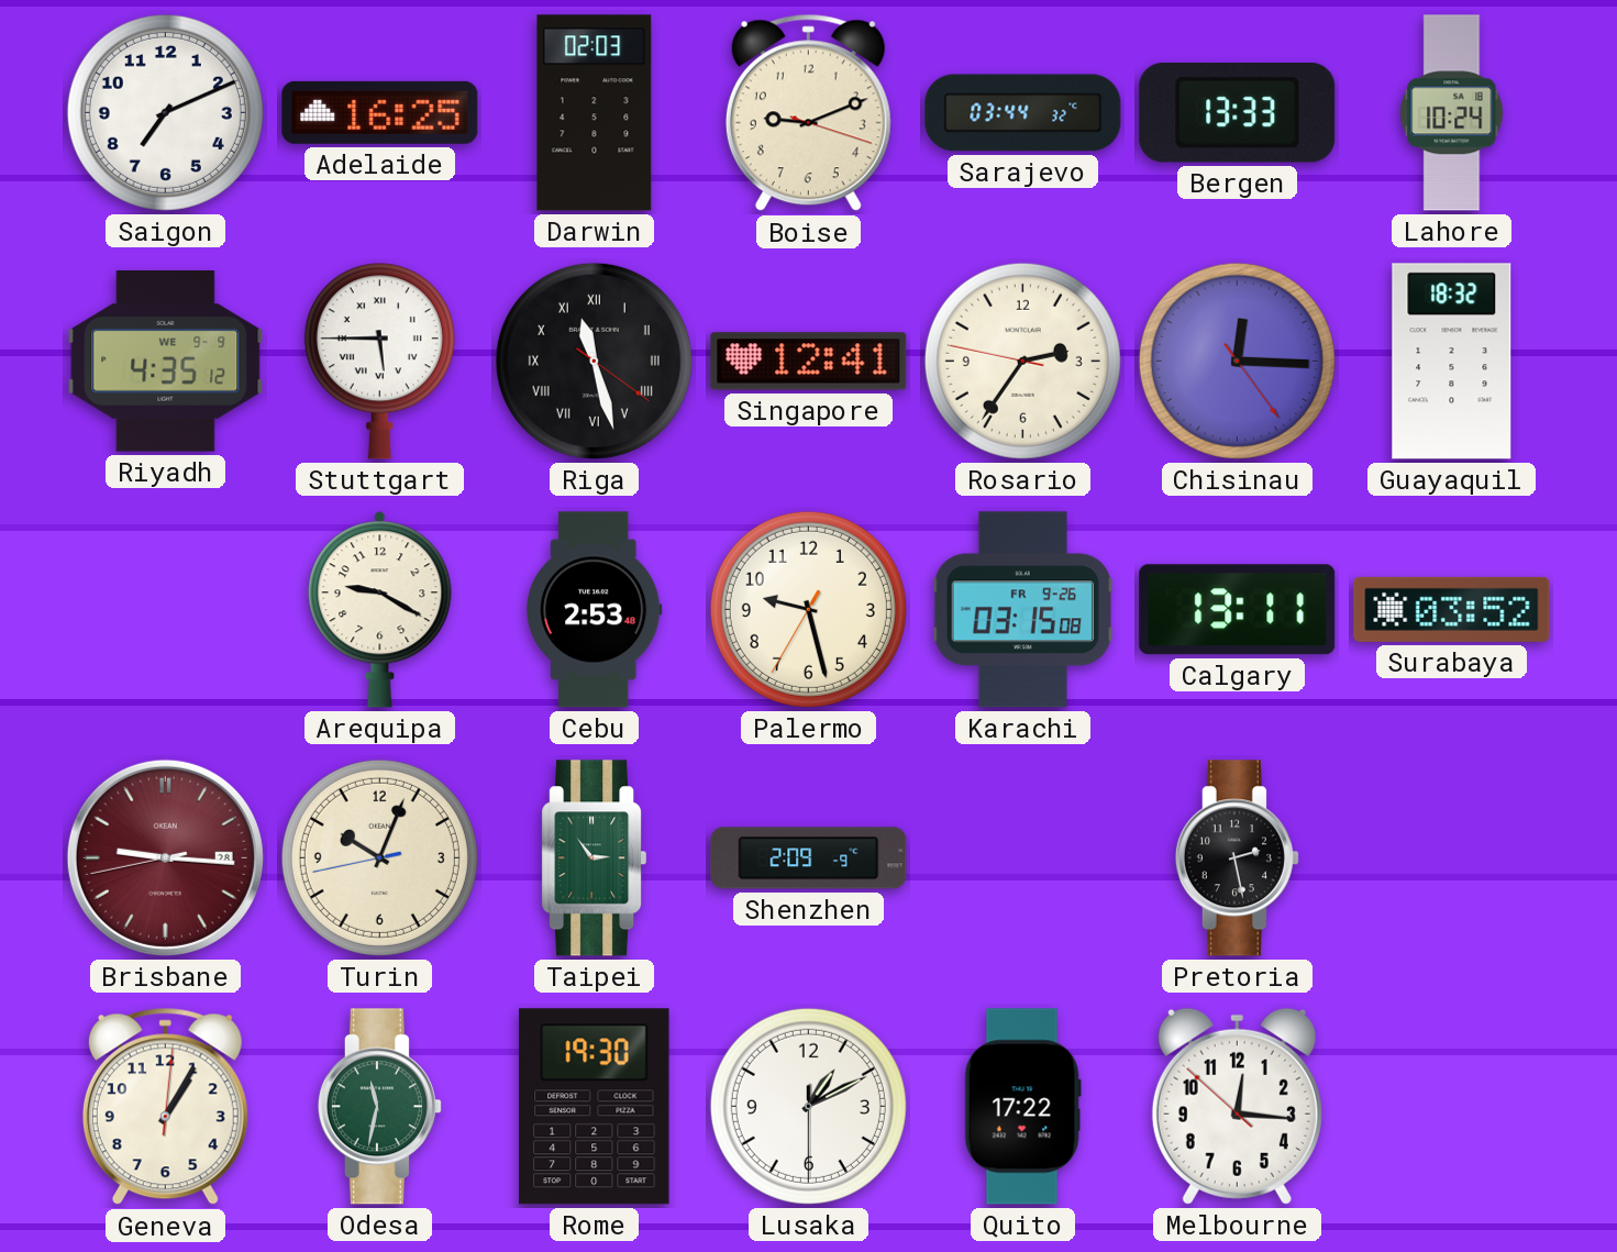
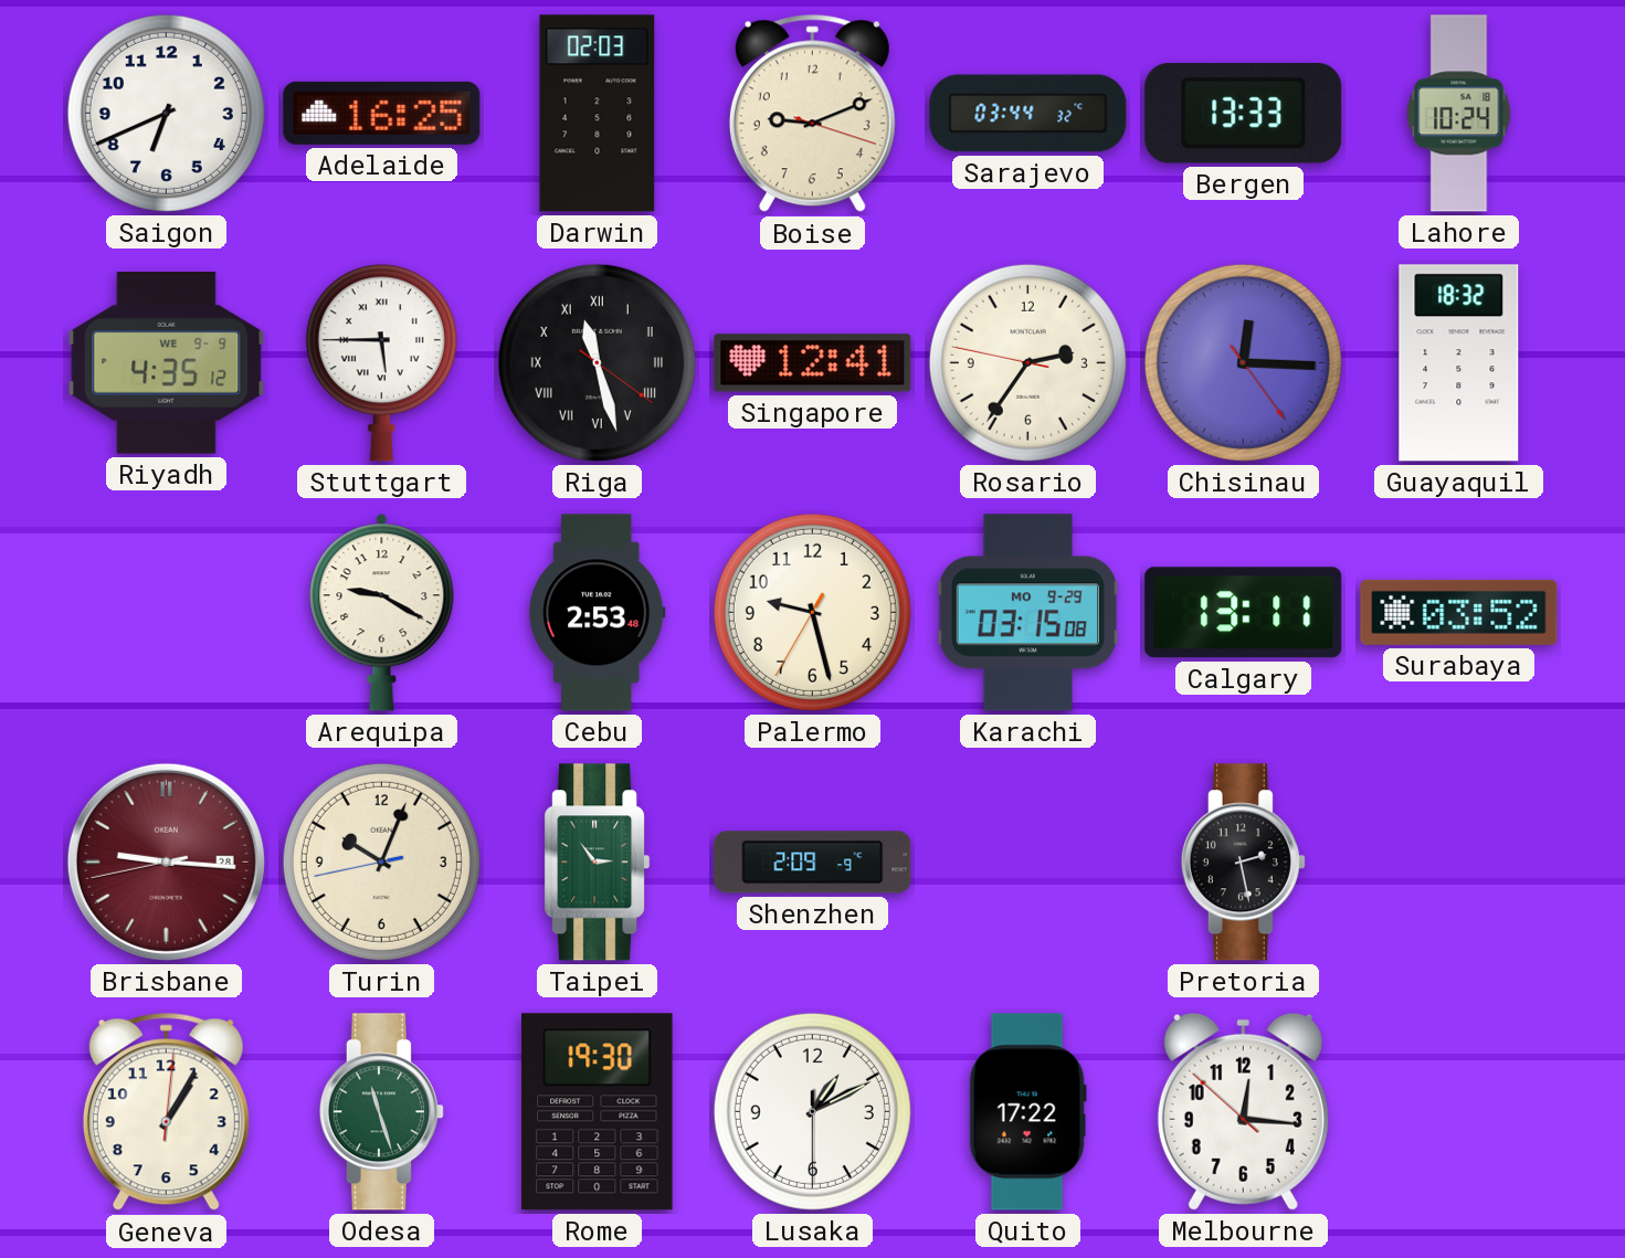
Saigon: 7:11 -> 6:41 (166, 113)
Karachi date: FR 9-26 -> MO 9-29 (1028, 613)
Odesa: 11:32 -> 11:27 (381, 1112)
